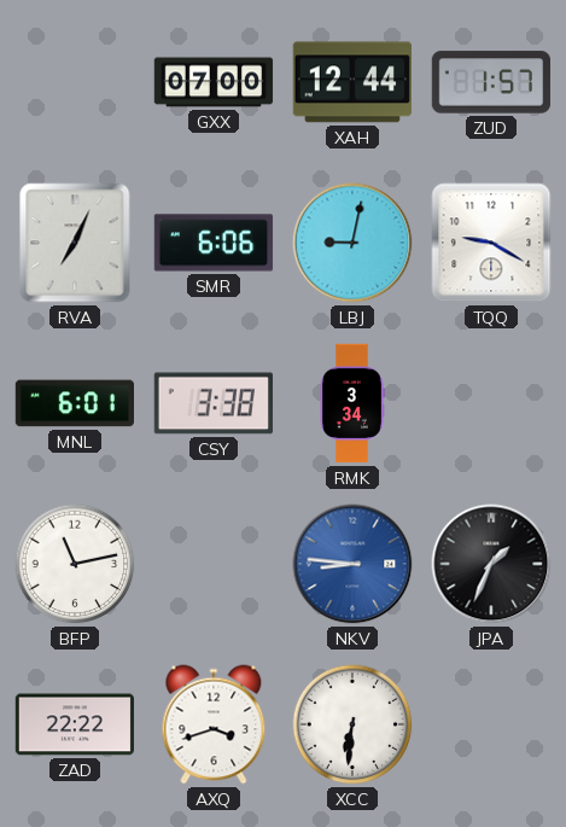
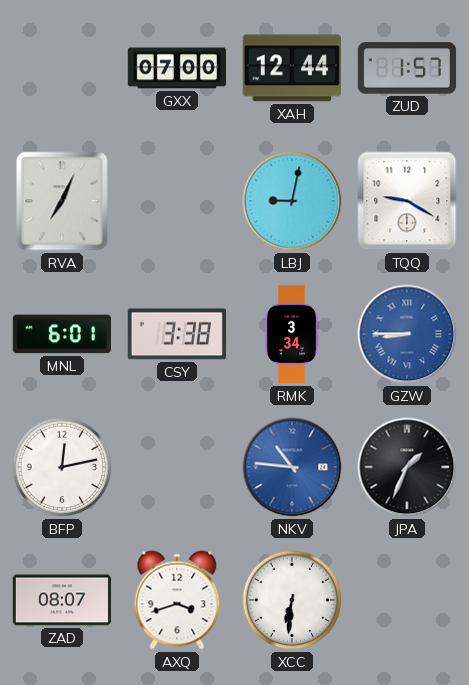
SMR: 6:06 -> none (214, 243)
GZW: none -> 8:45 (407, 334)
BFP: 11:13 -> 12:13 (62, 467)
NKV: 8:46 -> 10:46 (292, 467)
ZAD: 22:22 -> 08:07 (61, 600)
